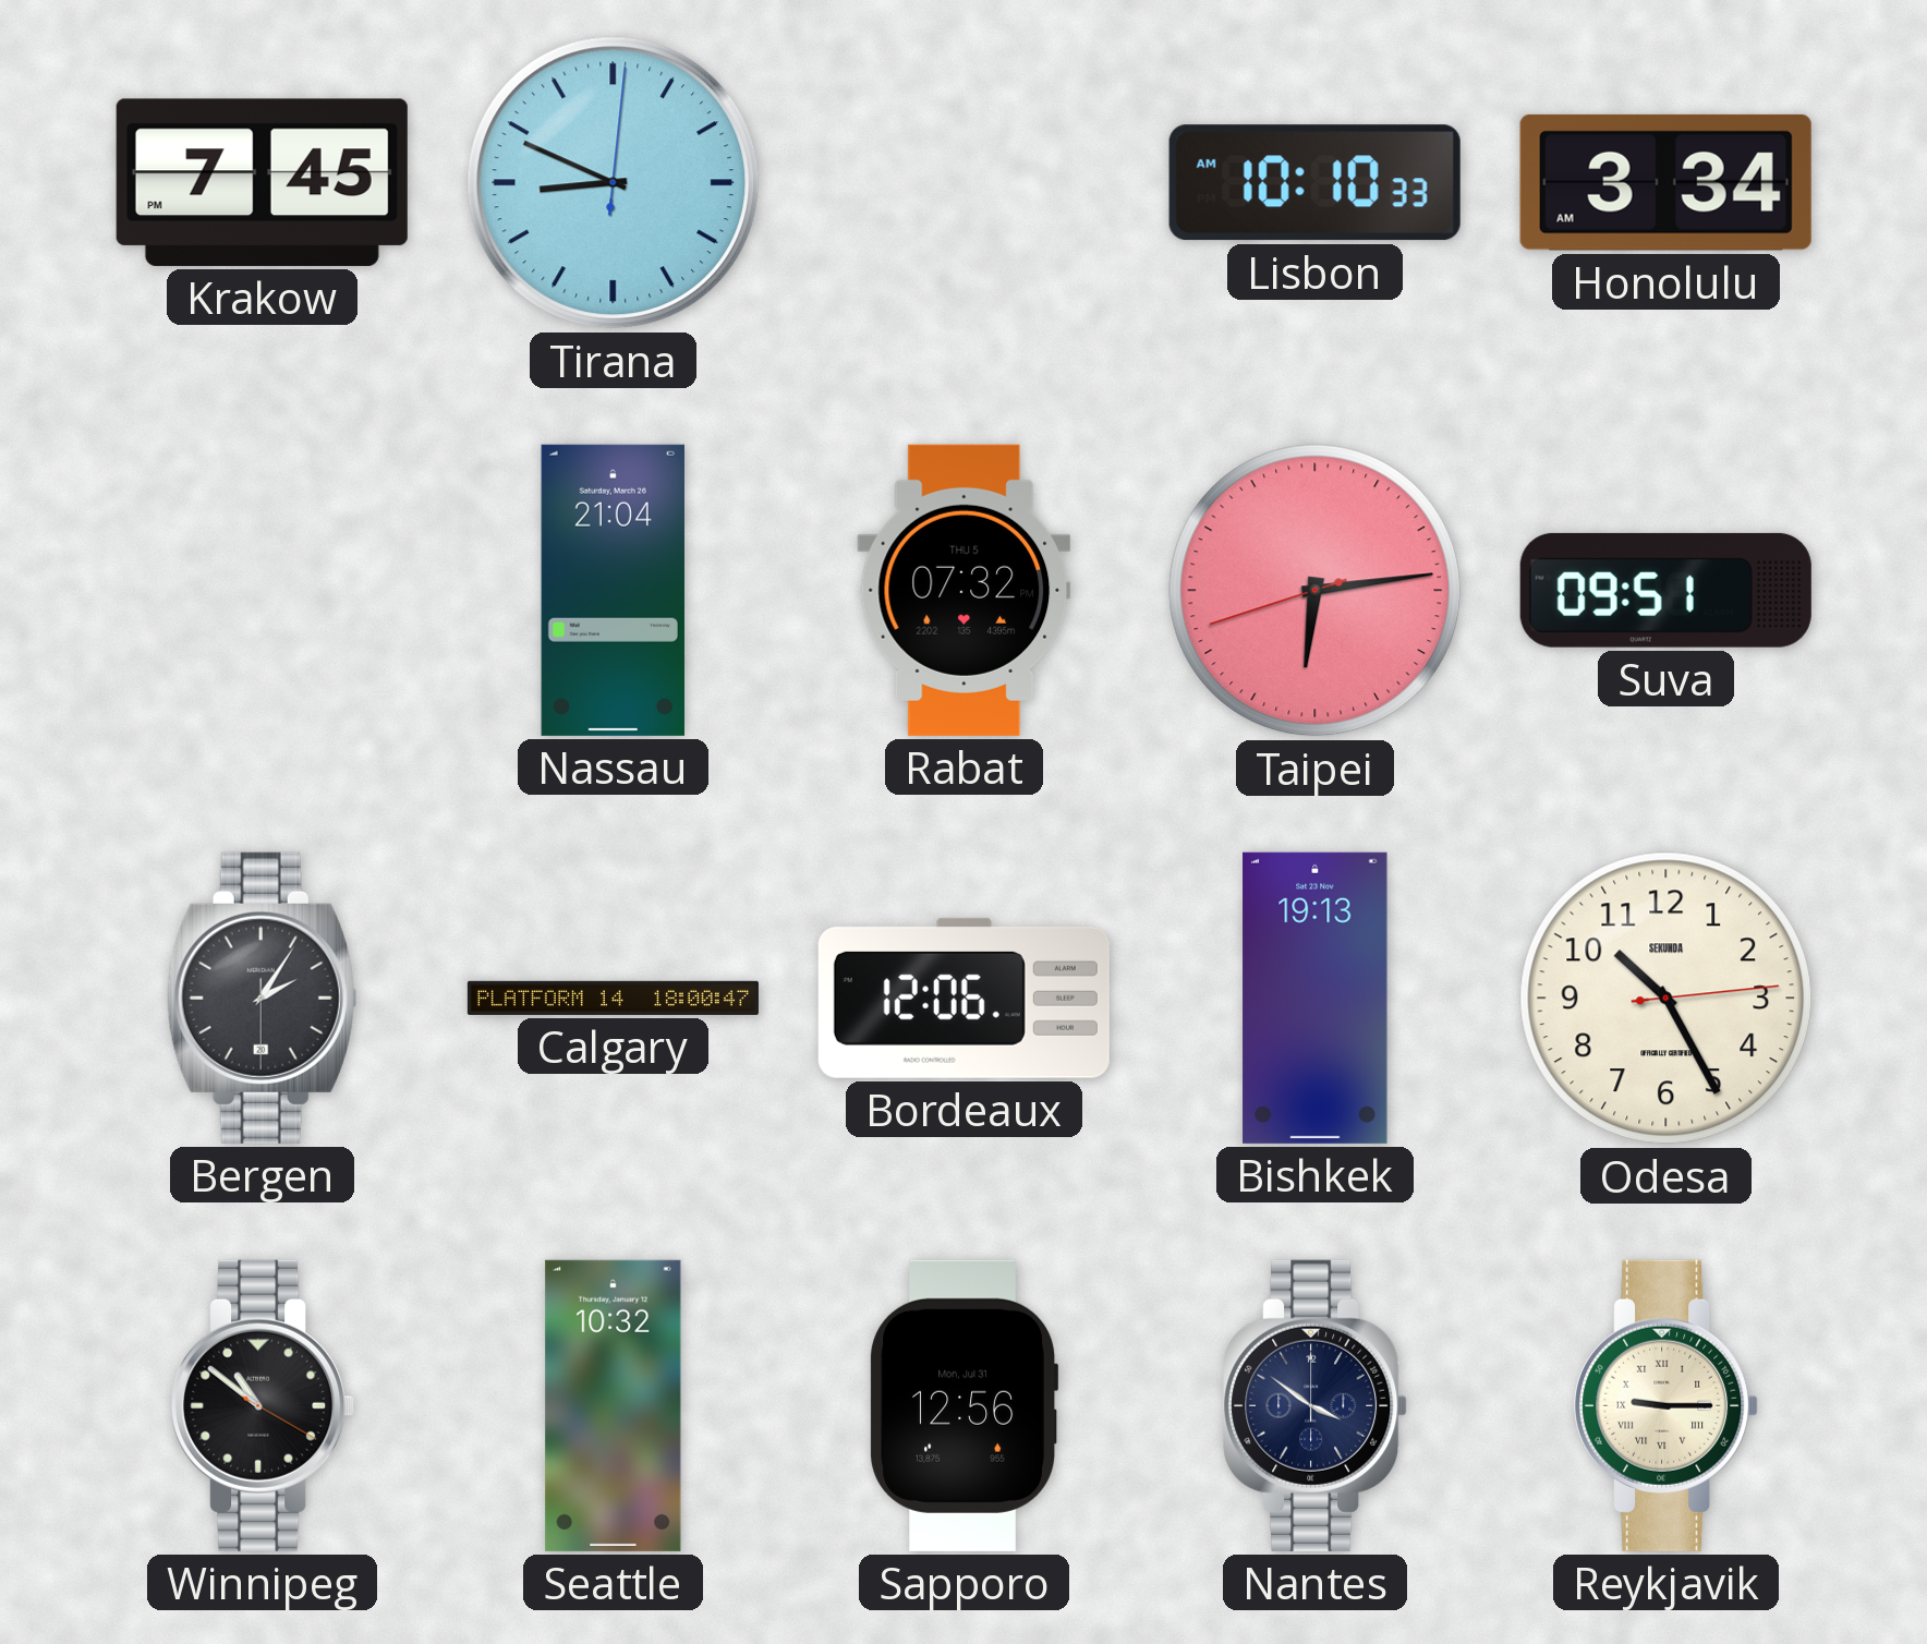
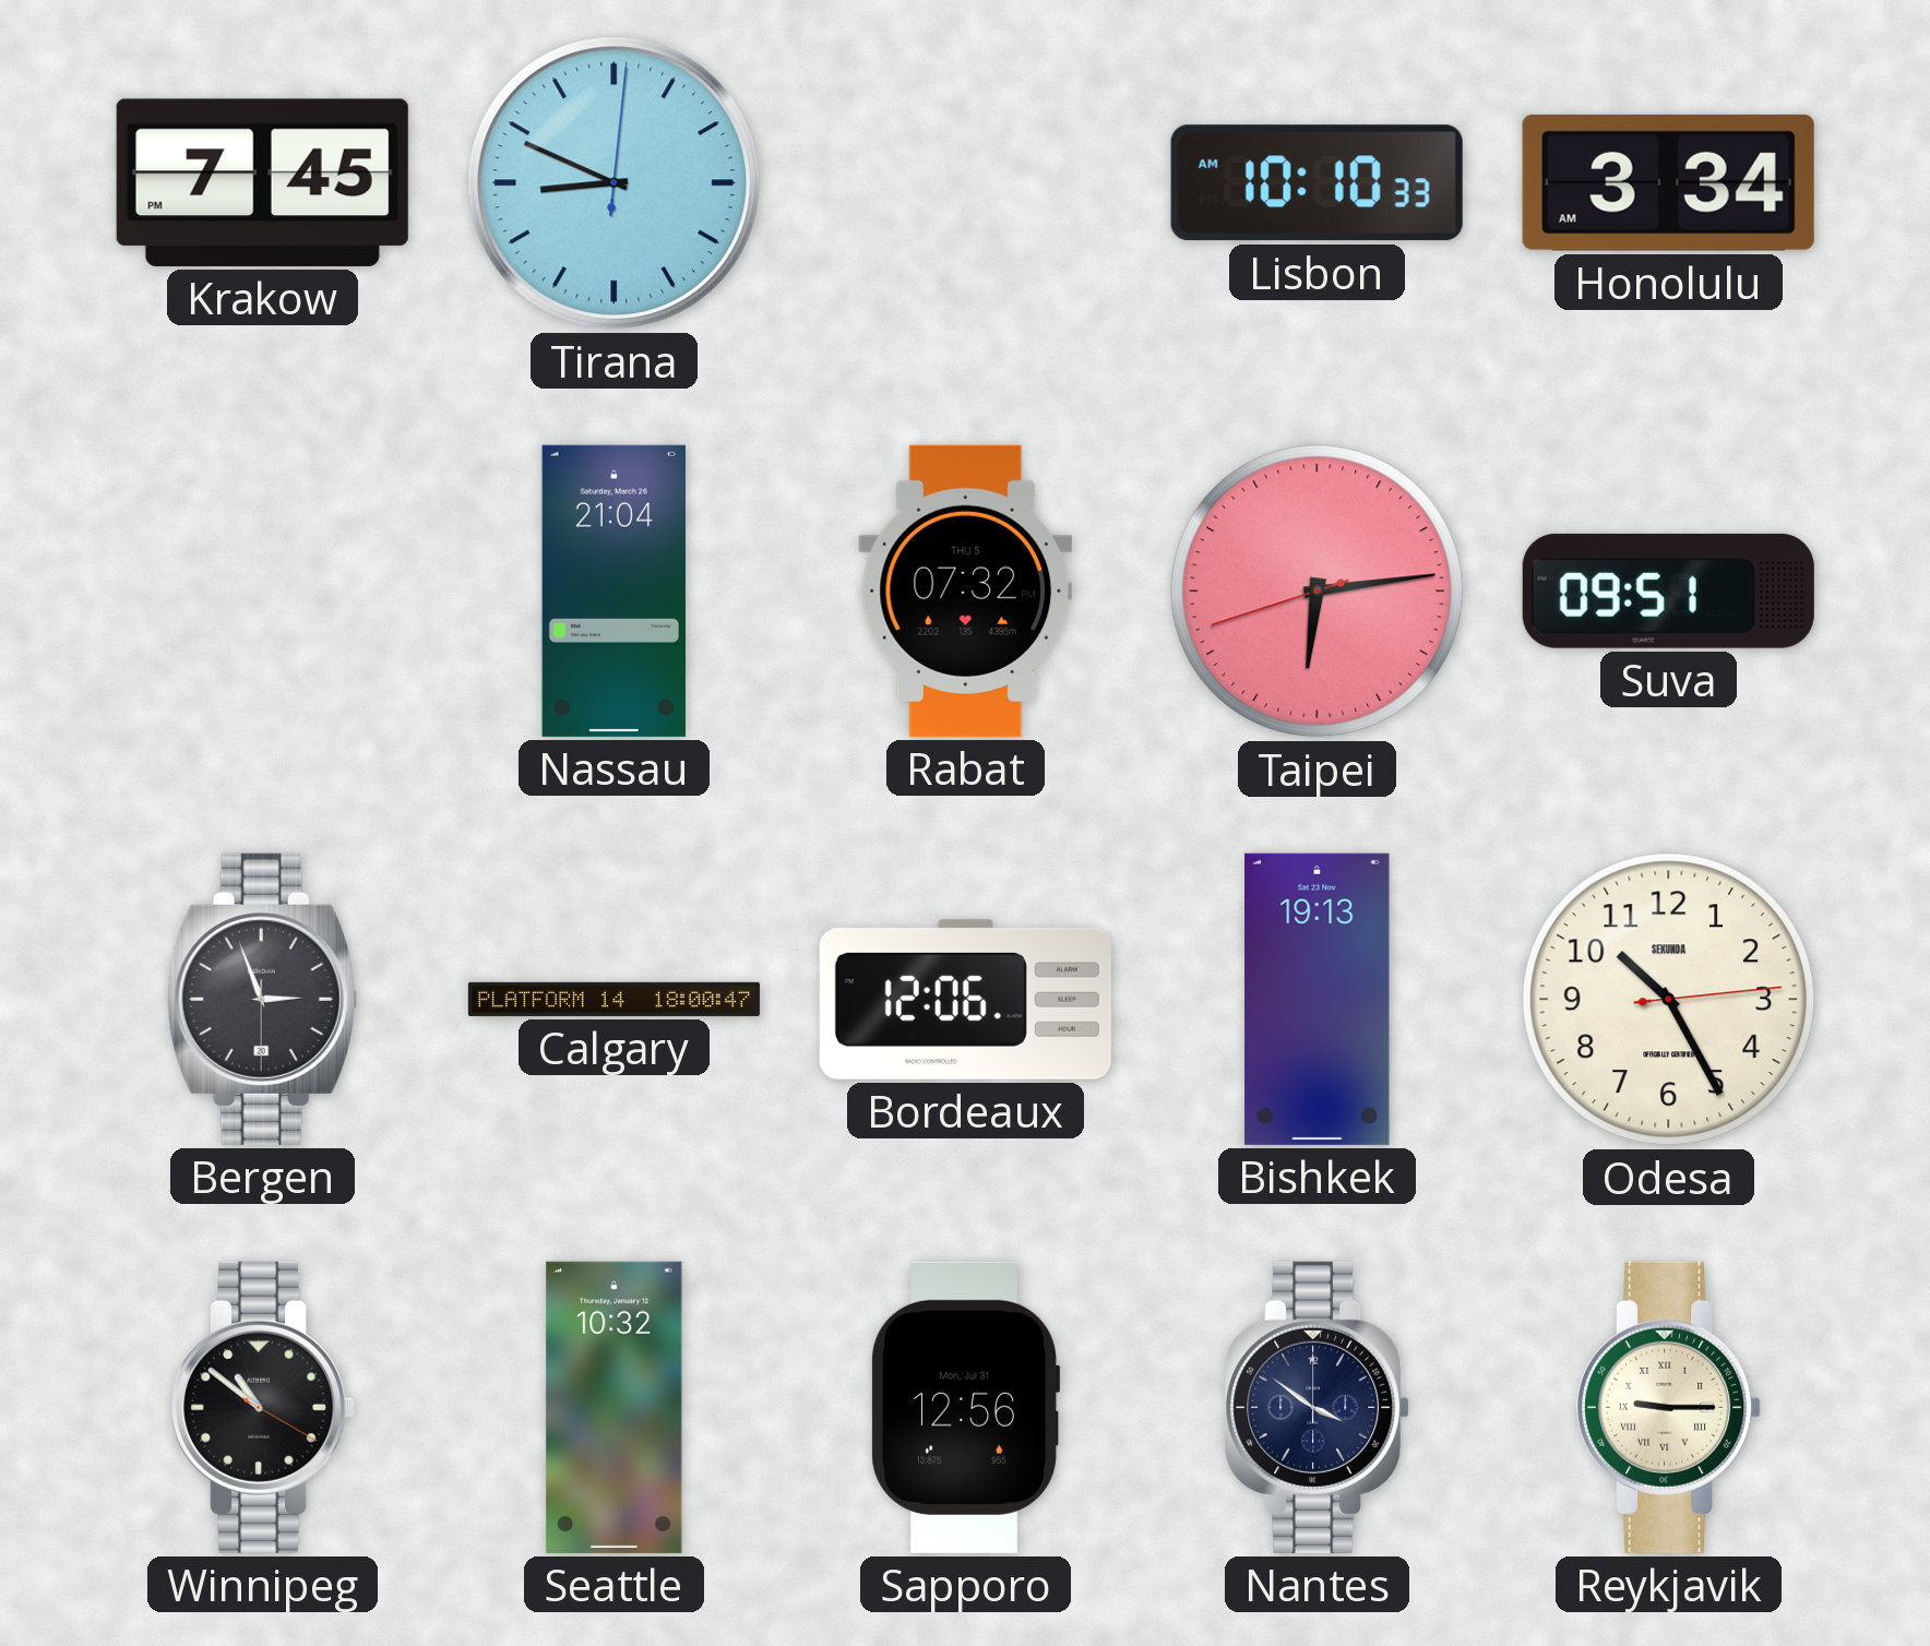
Bergen: 2:05 -> 2:56 (262, 999)
